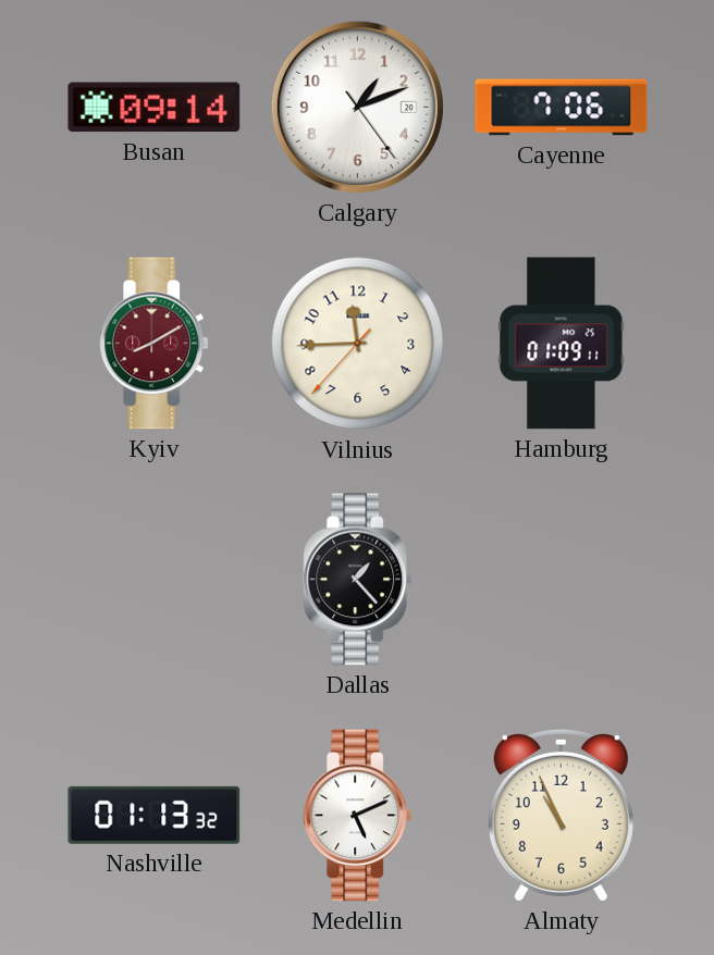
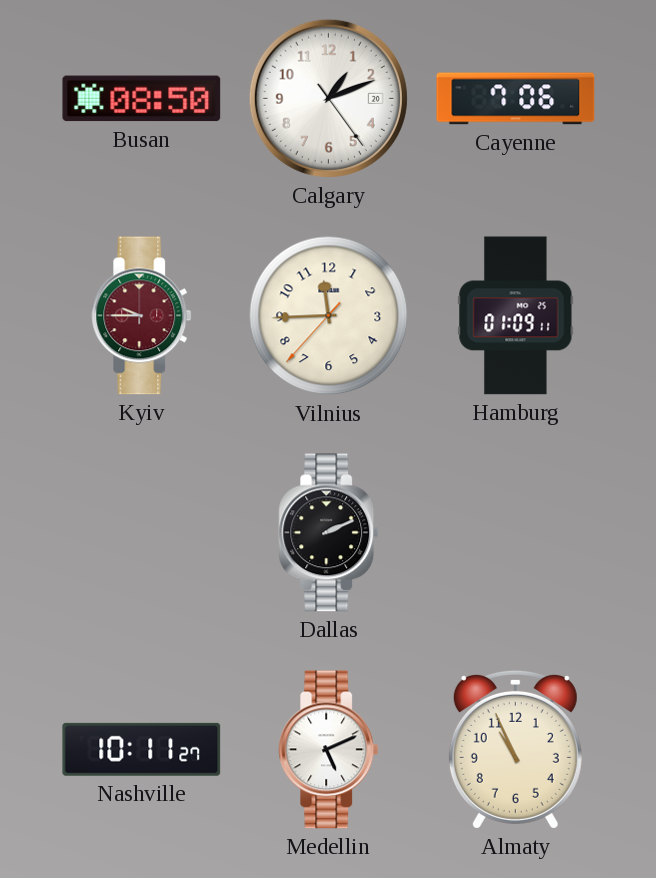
Busan: 09:14 -> 08:50 (142, 99)
Kyiv: 8:10 -> 9:45 (142, 316)
Dallas: 1:23 -> 2:11 (329, 533)
Nashville: 01:13 -> 10:11 (142, 749)
